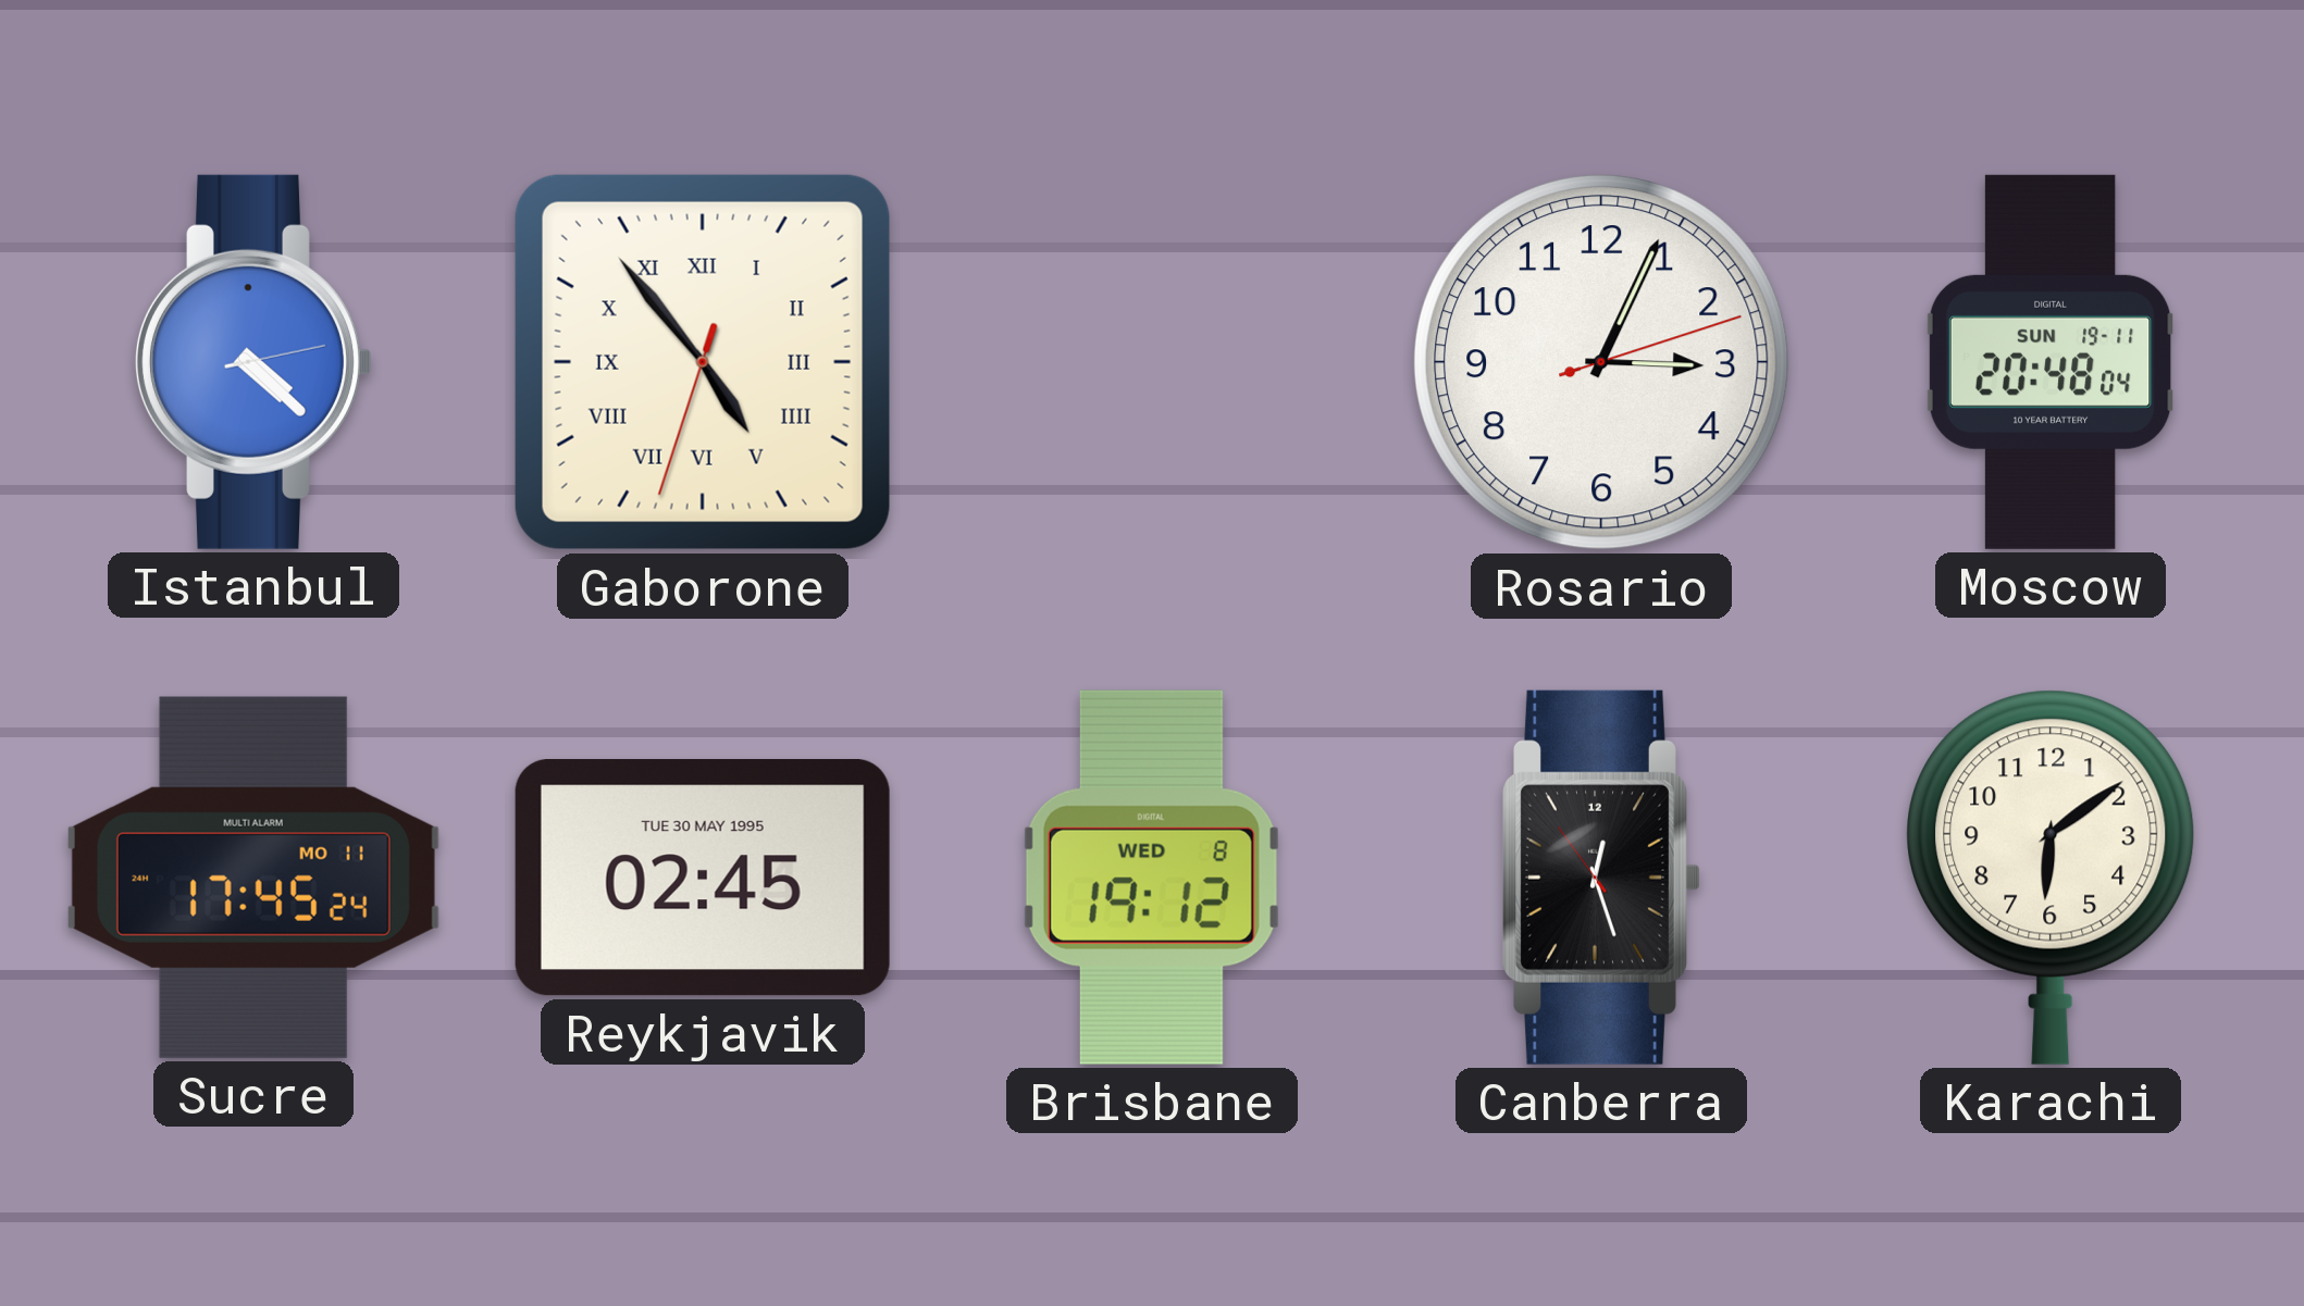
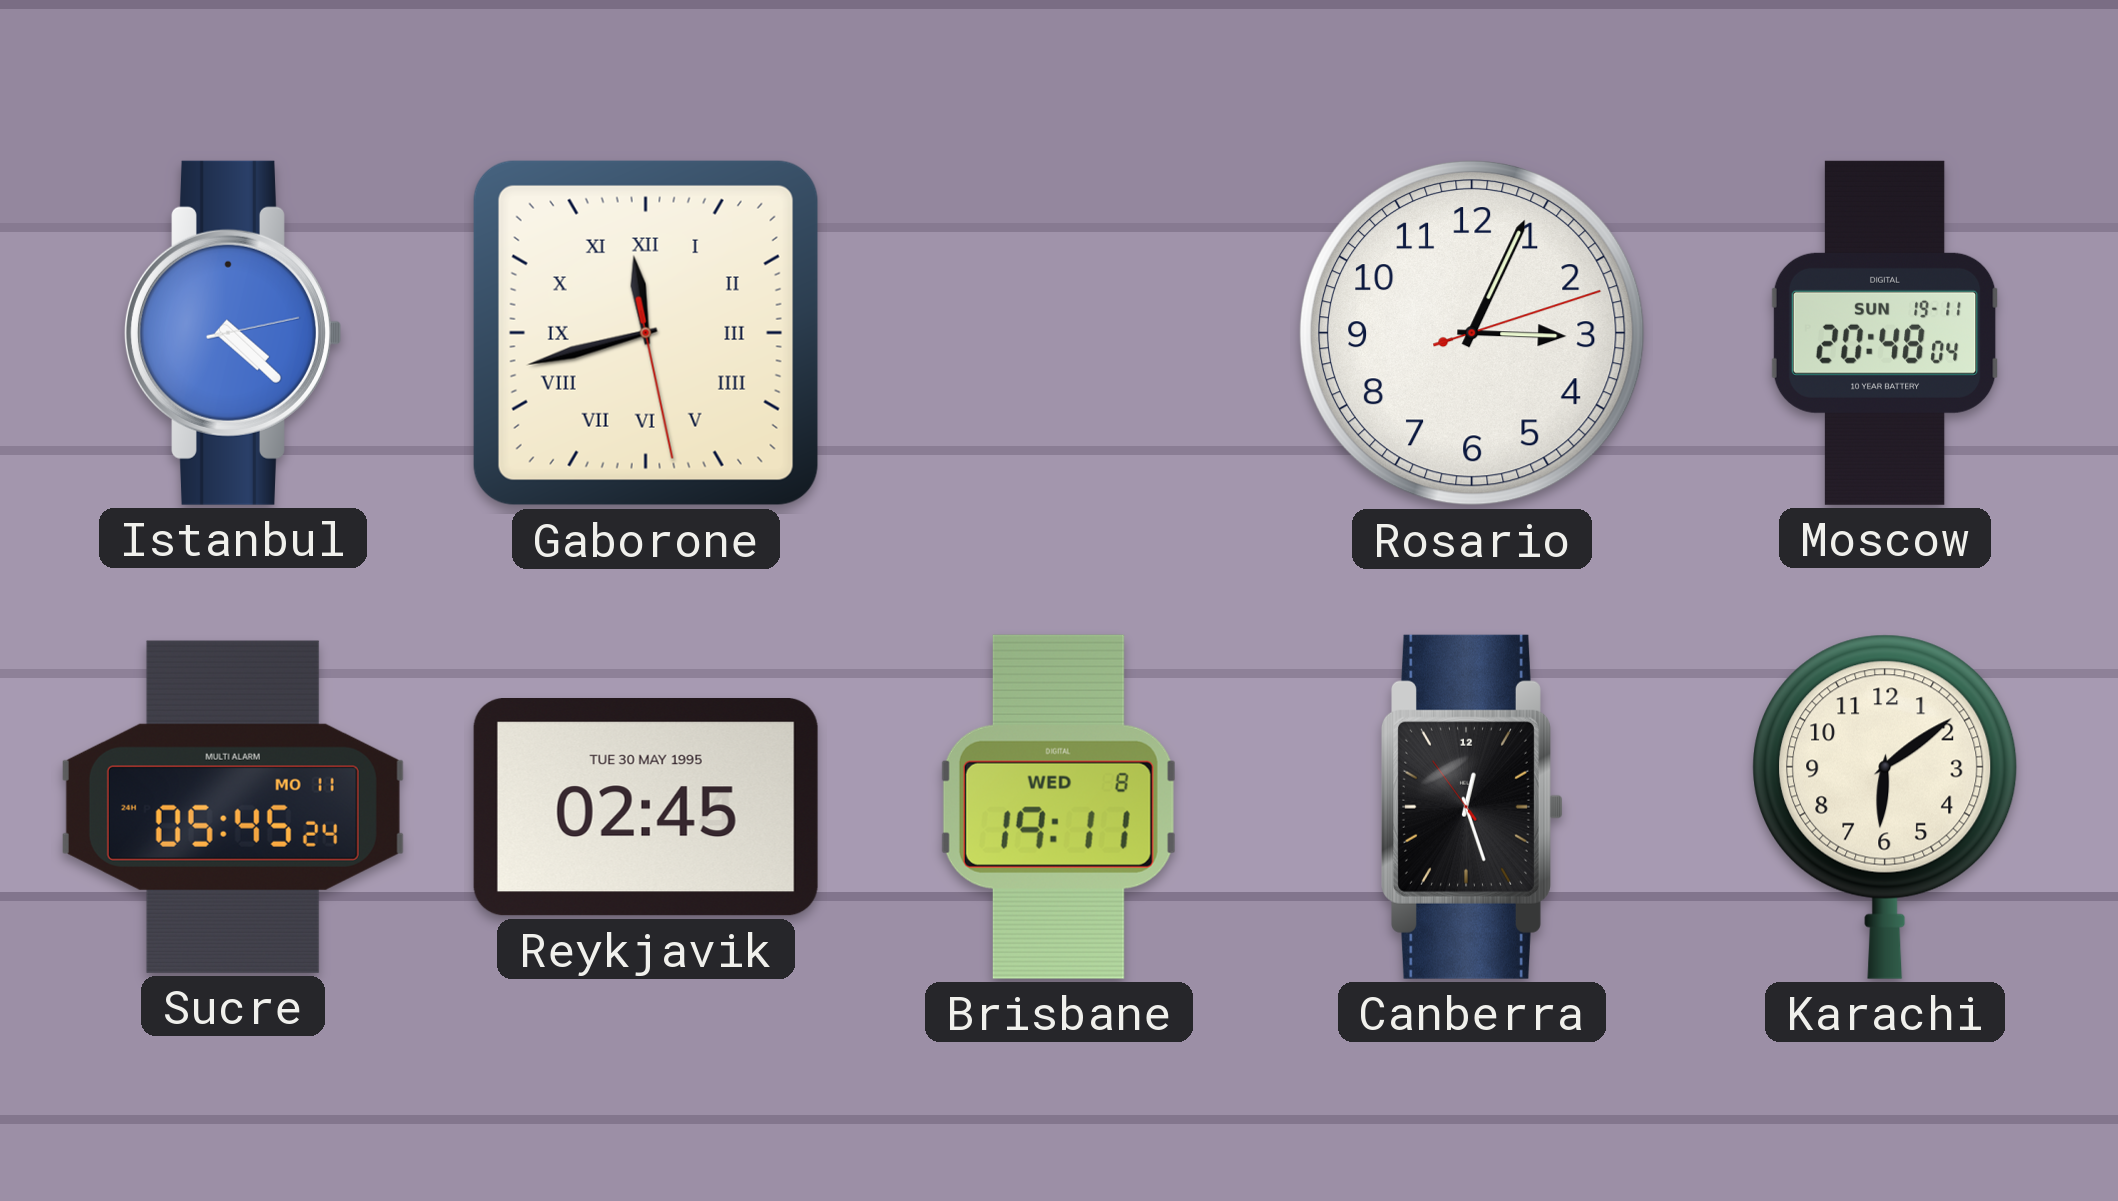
Gaborone: 4:53 -> 11:42 (646, 333)
Sucre: 17:45 -> 05:45 (233, 807)
Brisbane: 19:12 -> 19:11 (1059, 807)
